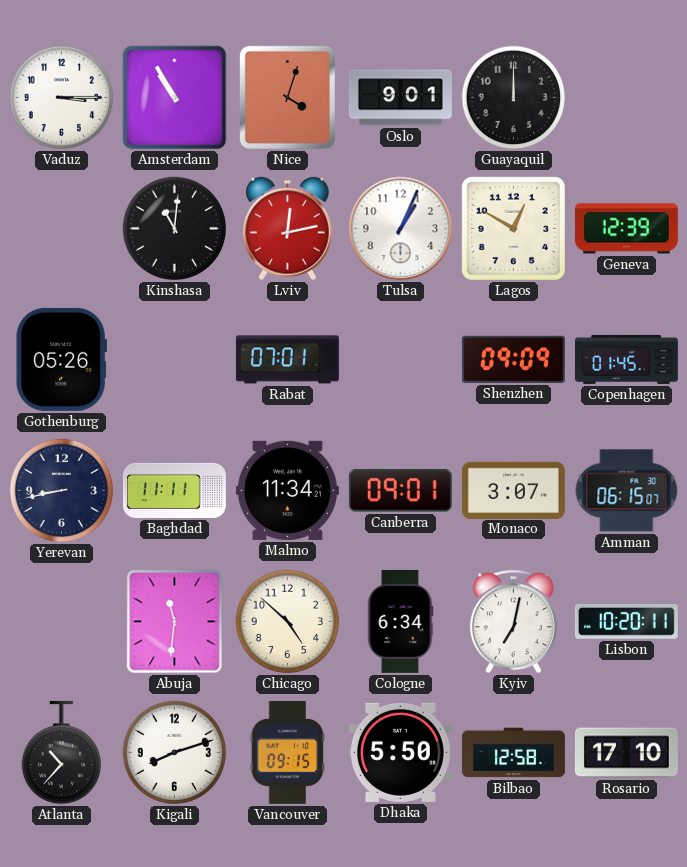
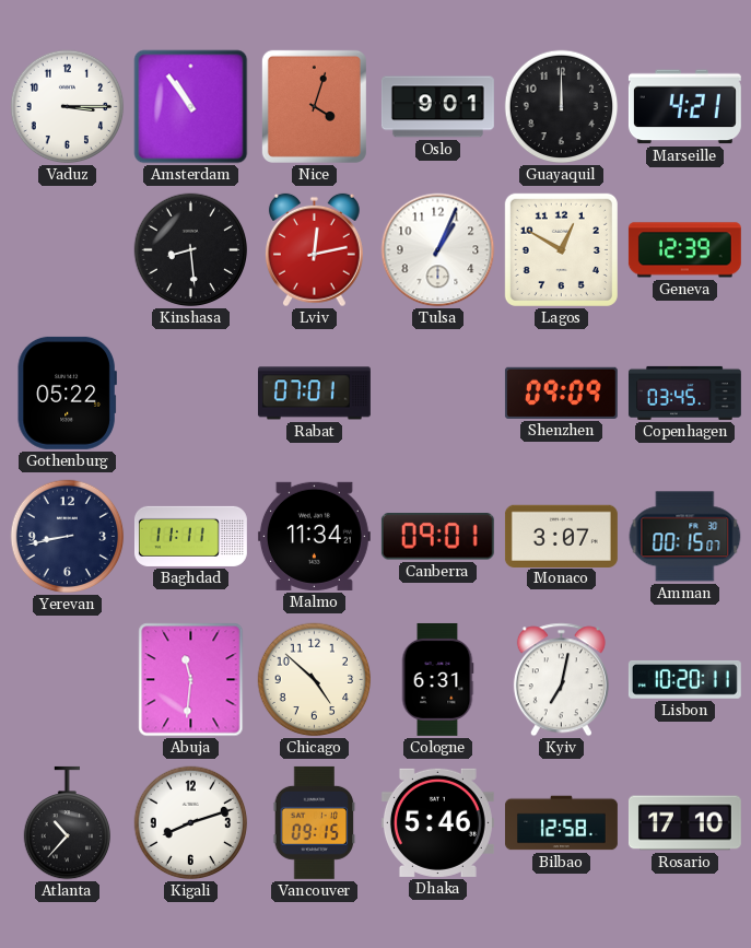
Amsterdam: 10:55 -> 10:54 (191, 107)
Marseille: none -> 4:21 (684, 107)
Kinshasa: 11:01 -> 8:29 (191, 250)
Gothenburg: 05:26 -> 05:22 (67, 393)
Copenhagen: 01:45 -> 03:45 (684, 393)
Amman: 06:15 -> 00:15 (685, 537)
Cologne: 6:34 -> 6:31 (437, 679)
Dhaka: 5:50 -> 5:46 (437, 822)
